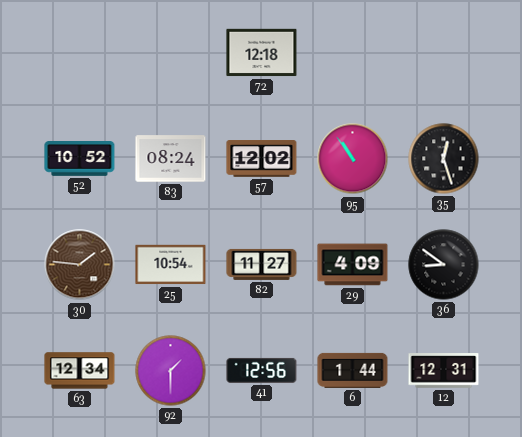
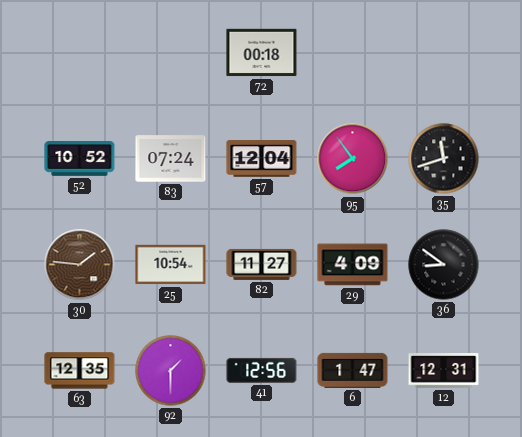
72: 12:18 -> 00:18 (262, 53)
83: 08:24 -> 07:24 (171, 159)
57: 12:02 -> 12:04 (262, 159)
95: 10:54 -> 7:54 (353, 159)
35: 12:27 -> 11:42 (444, 159)
63: 12:34 -> 12:35 (80, 371)
6: 1:44 -> 1:47 (353, 370)
